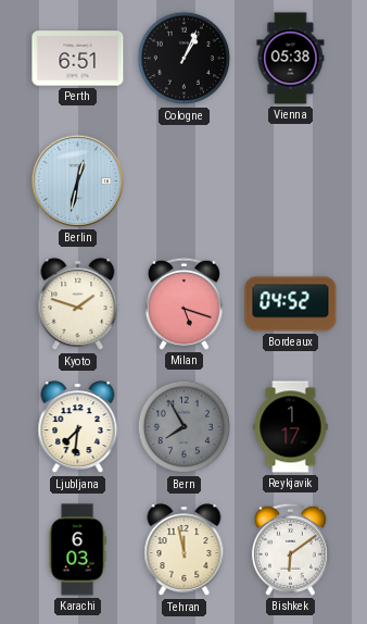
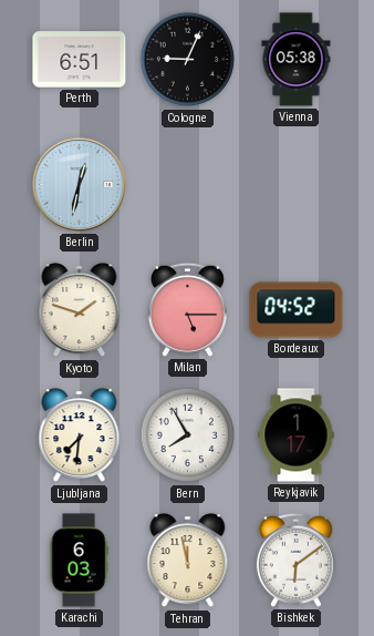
Cologne: 1:04 -> 9:04 (188, 60)
Milan: 5:18 -> 5:15 (187, 309)
Bern dial: grey -> white (188, 435)
